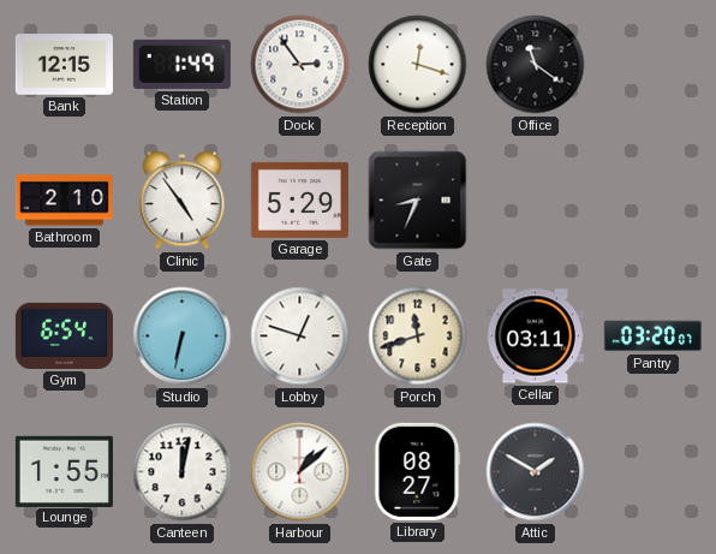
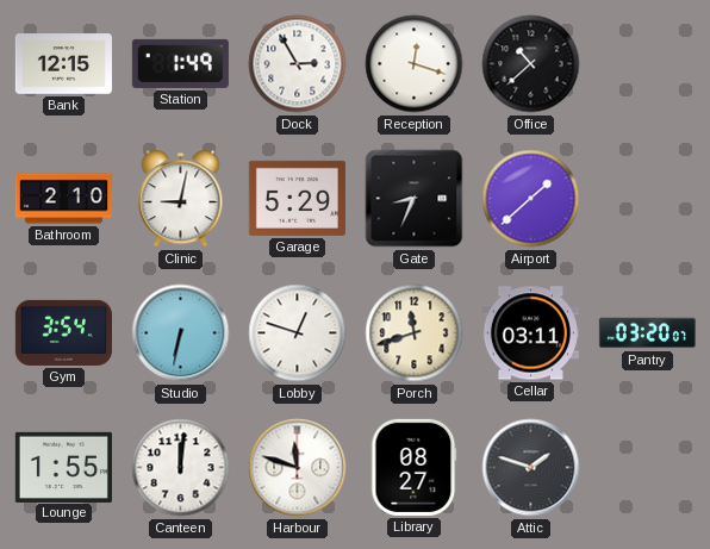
Dock: 2:54 -> 2:55 (298, 64)
Office: 11:21 -> 10:38 (531, 64)
Clinic: 4:54 -> 9:02 (181, 199)
Airport: none -> 1:38 (531, 199)
Gym: 6:54 -> 3:54 (63, 332)
Canteen: 12:02 -> 12:01 (181, 468)
Harbour: 1:08 -> 11:48 (298, 468)
Attic: 1:50 -> 1:48 (531, 468)
